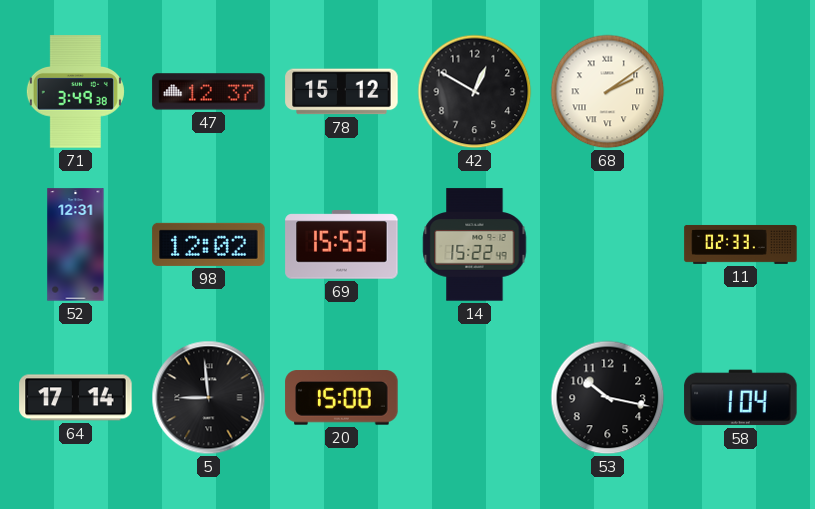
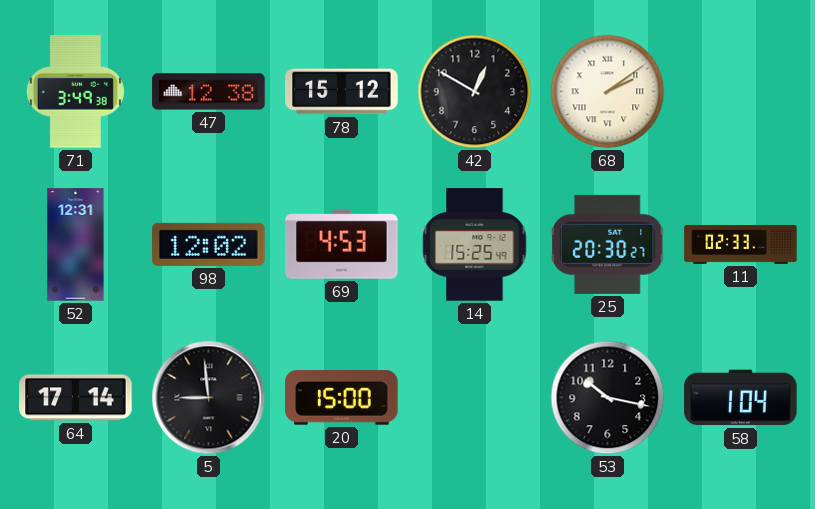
47: 12:37 -> 12:38 (209, 92)
69: 15:53 -> 4:53 (342, 245)
14: 15:22 -> 15:25 (475, 245)
25: none -> 20:30 (608, 244)
